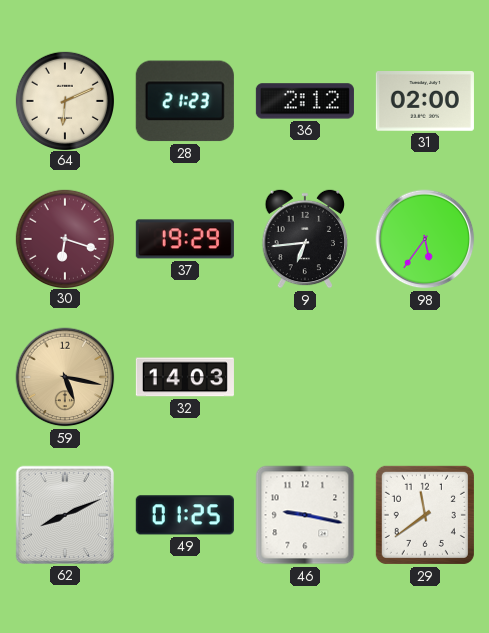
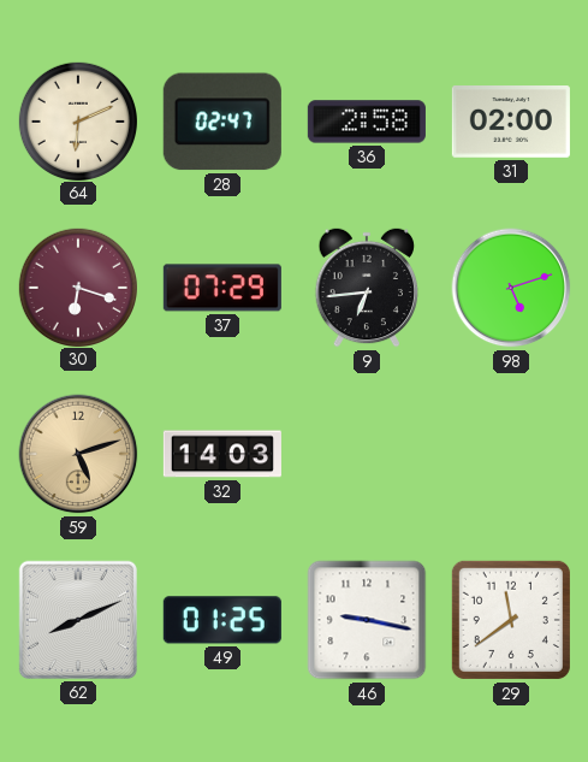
28: 21:23 -> 02:47 (222, 122)
36: 2:12 -> 2:58 (367, 122)
37: 19:29 -> 07:29 (222, 288)
98: 5:36 -> 5:12 (511, 288)
59: 5:17 -> 5:12 (78, 454)
